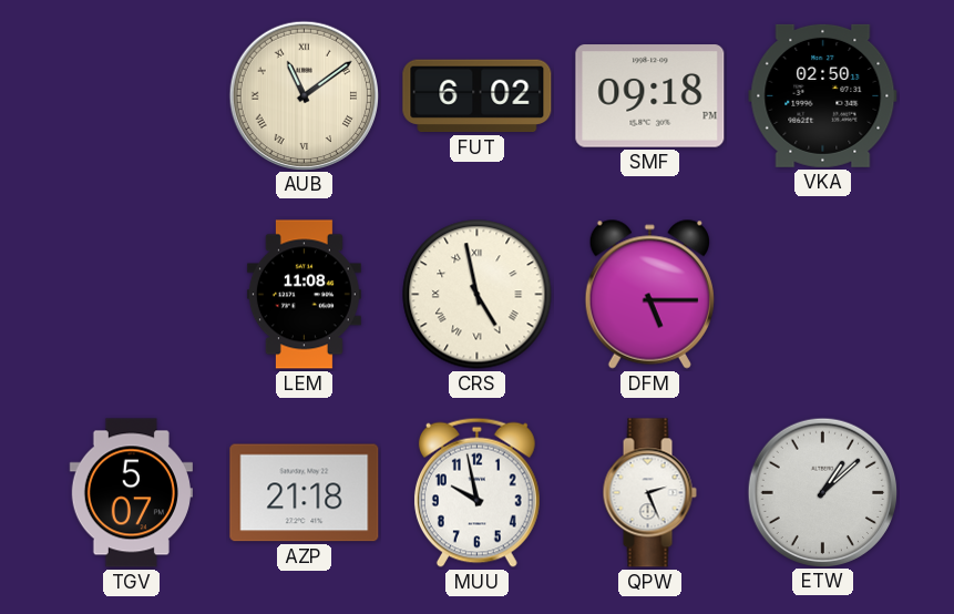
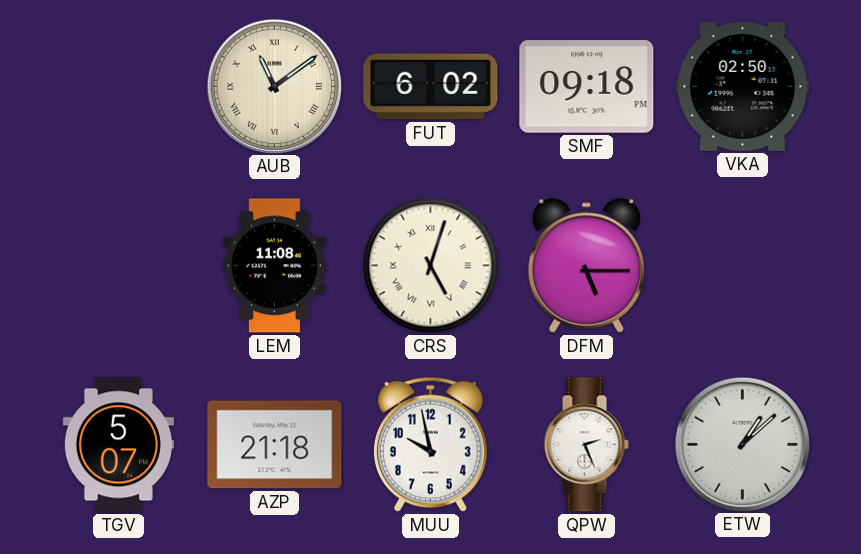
CRS: 4:58 -> 5:03 (431, 266)
